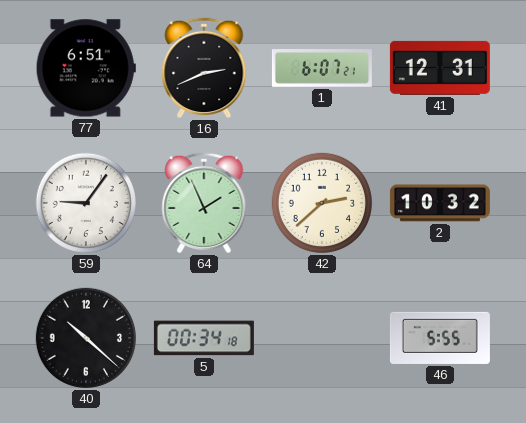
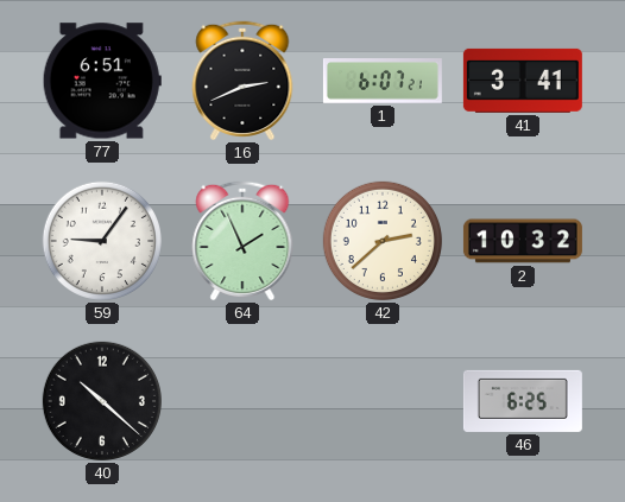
41: 12:31 -> 3:41 (523, 81)
5: 00:34 -> none (204, 338)
46: 5:55 -> 6:25 (523, 401)
